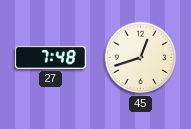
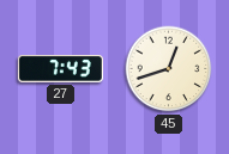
27: 7:48 -> 7:43 (60, 69)
